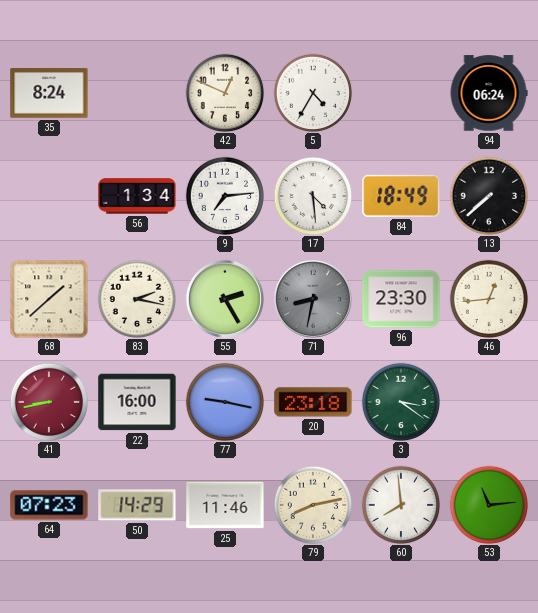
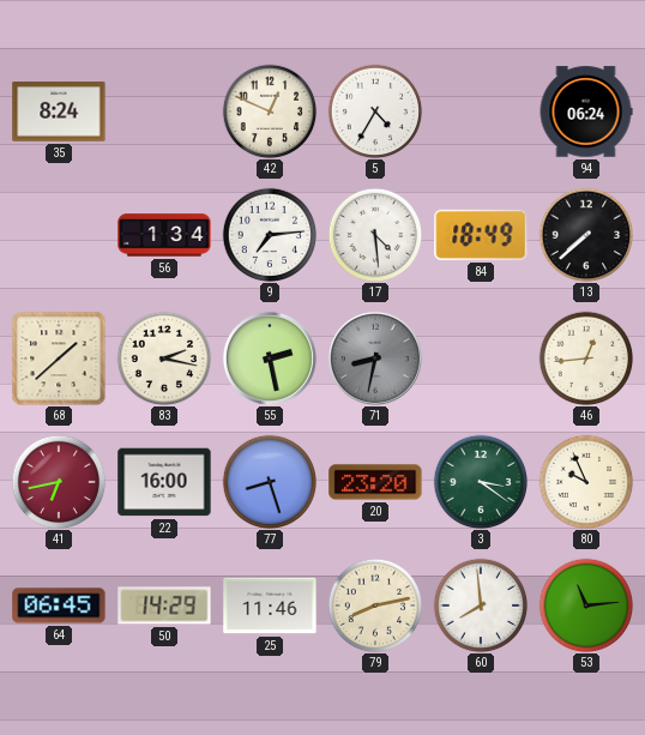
55: 2:25 -> 2:28 (270, 359)
96: 23:30 -> none (401, 299)
41: 8:43 -> 6:43 (59, 482)
77: 9:17 -> 8:27 (270, 482)
20: 23:18 -> 23:20 (375, 482)
80: none -> 9:56 (586, 482)
64: 07:23 -> 06:45 (59, 606)
